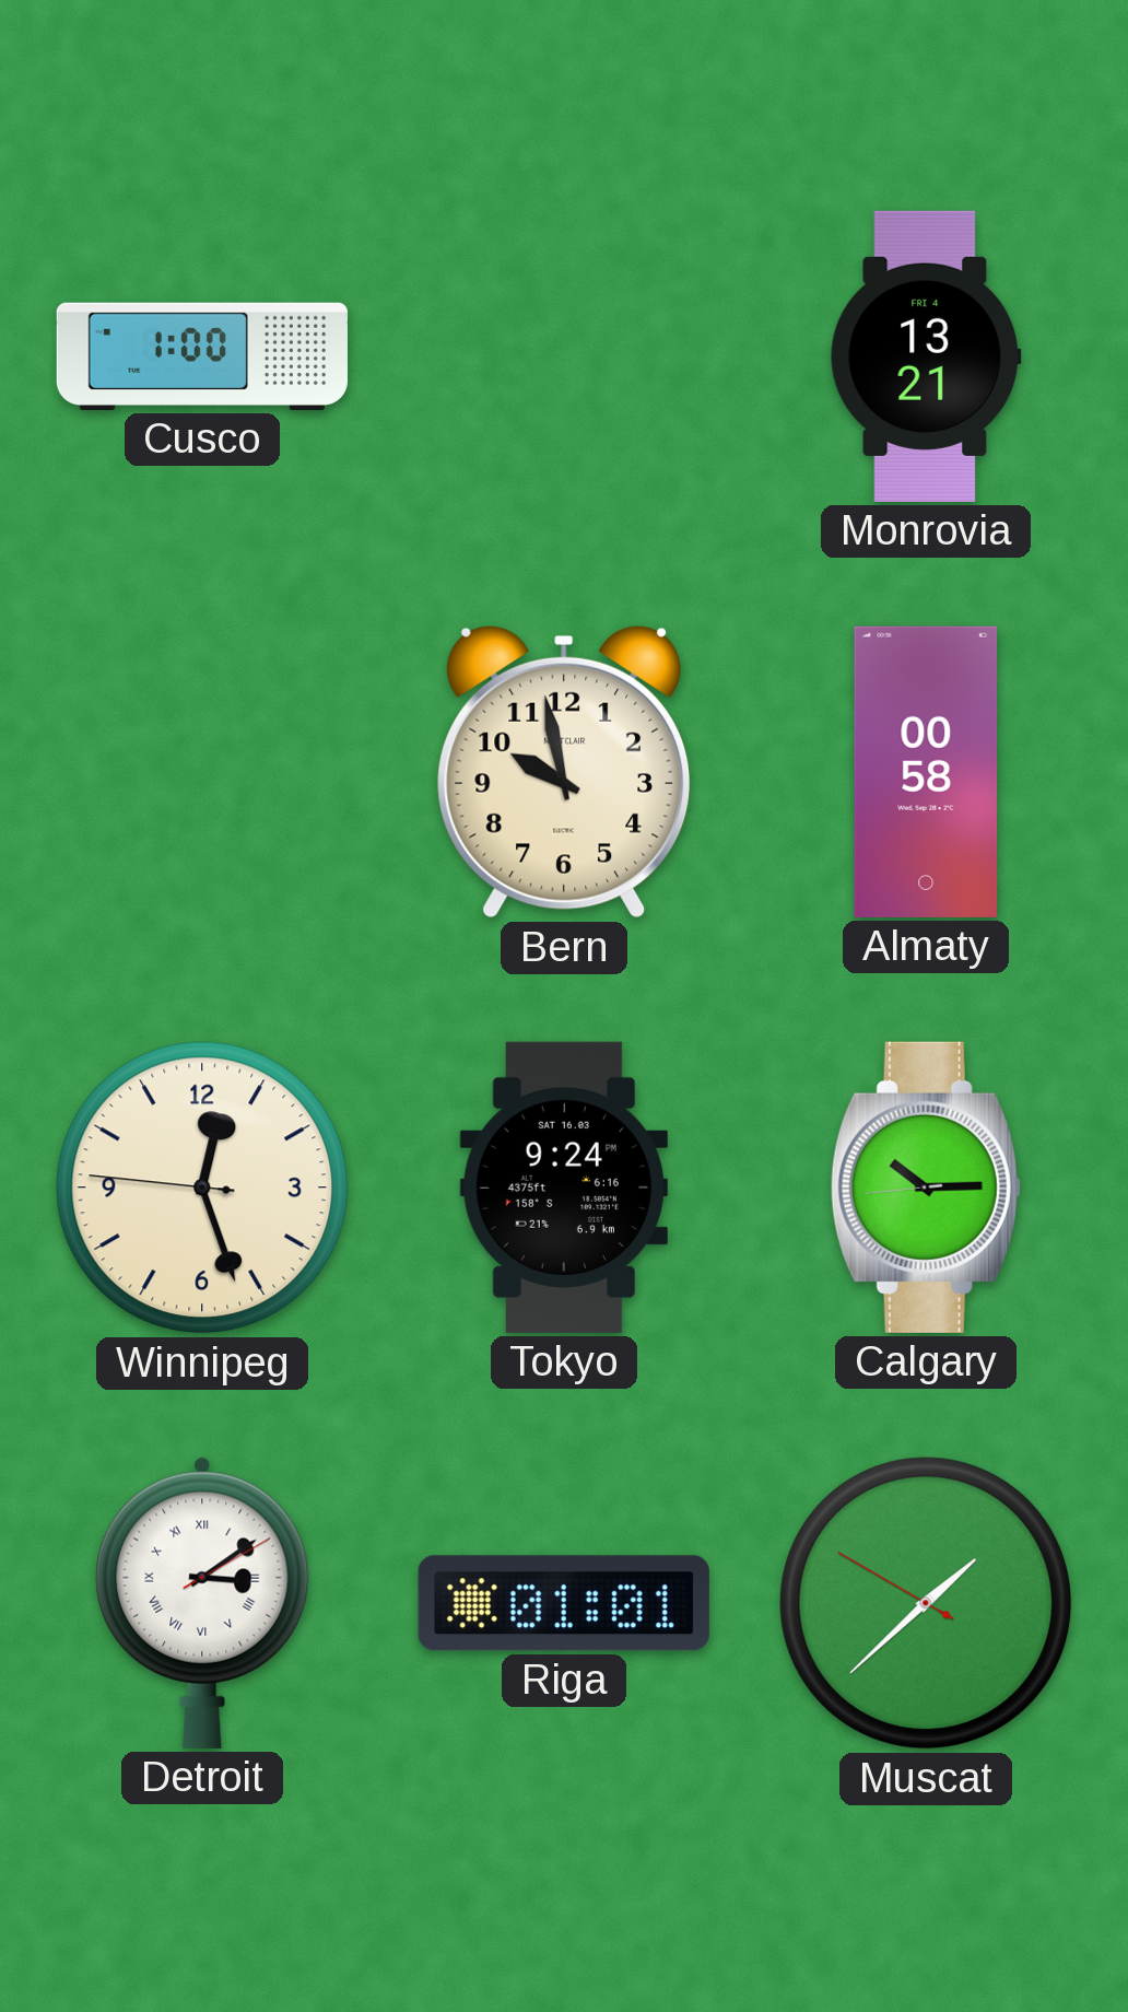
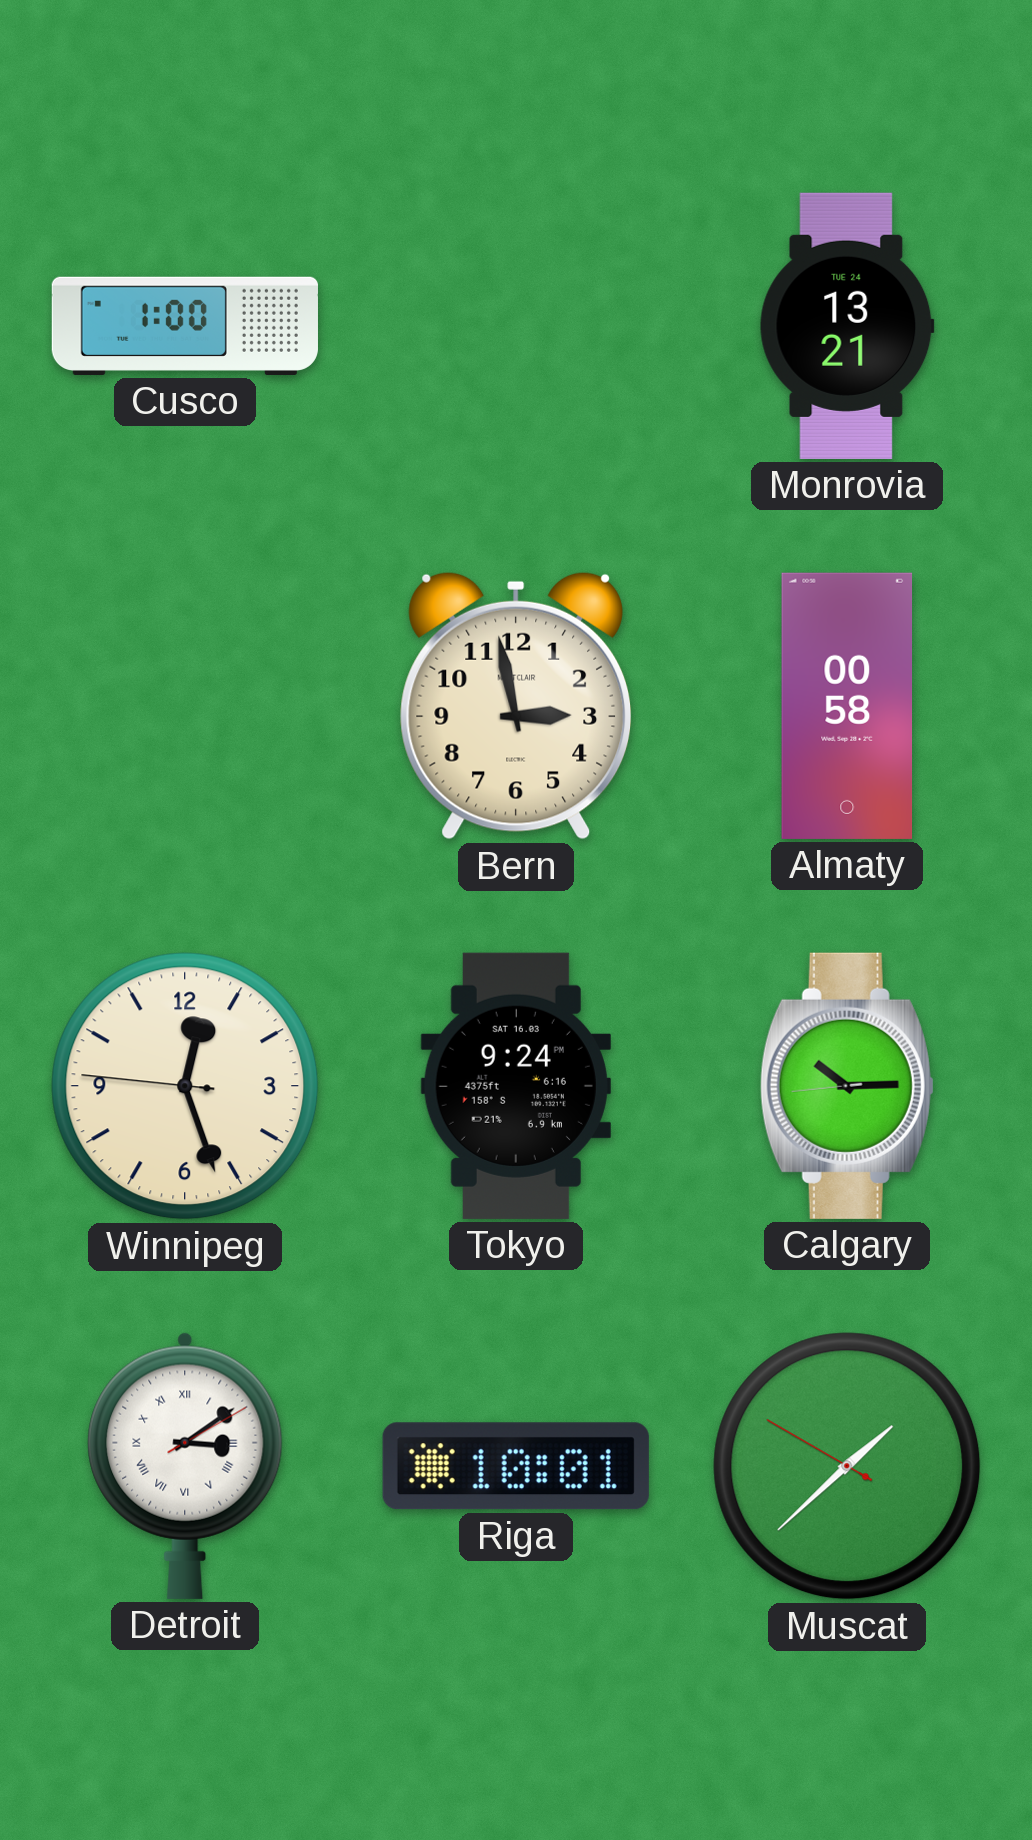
Monrovia date: FRI 4 -> TUE 24 (847, 326)
Bern: 9:58 -> 2:58 (516, 706)
Riga: 01:01 -> 10:01 (516, 1466)
